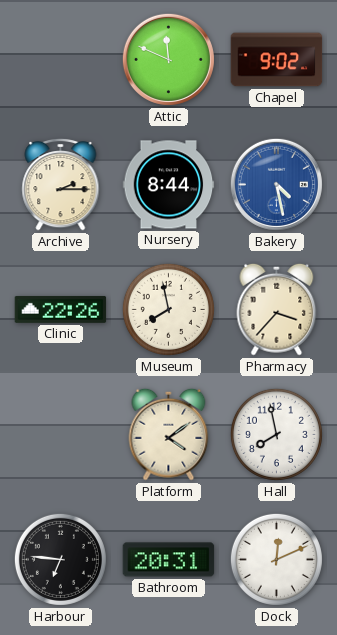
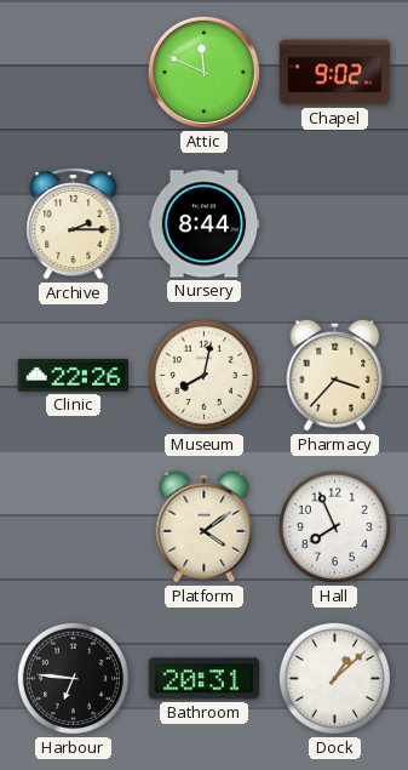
Bakery: 4:28 -> none (276, 184)
Museum: 7:58 -> 8:02 (203, 375)
Hall: 7:58 -> 7:56 (334, 526)
Dock: 12:11 -> 1:08 (334, 678)
